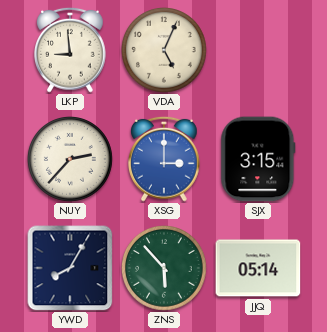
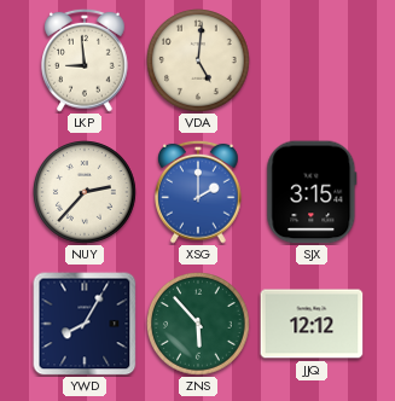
VDA: 5:04 -> 5:01 (199, 62)
XSG: 3:00 -> 2:00 (199, 192)
JJQ: 05:14 -> 12:12 (312, 324)
